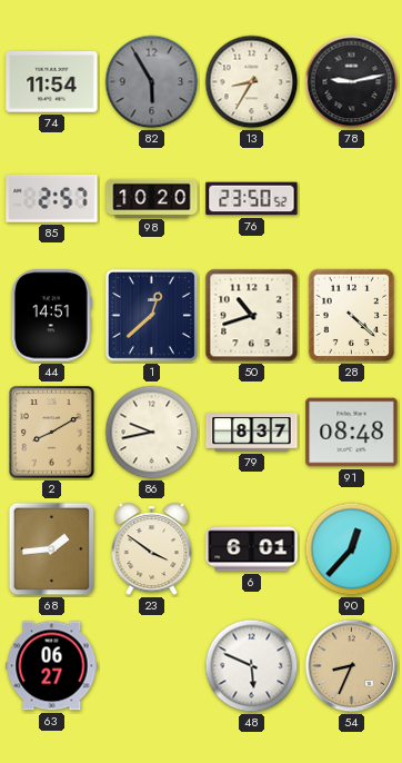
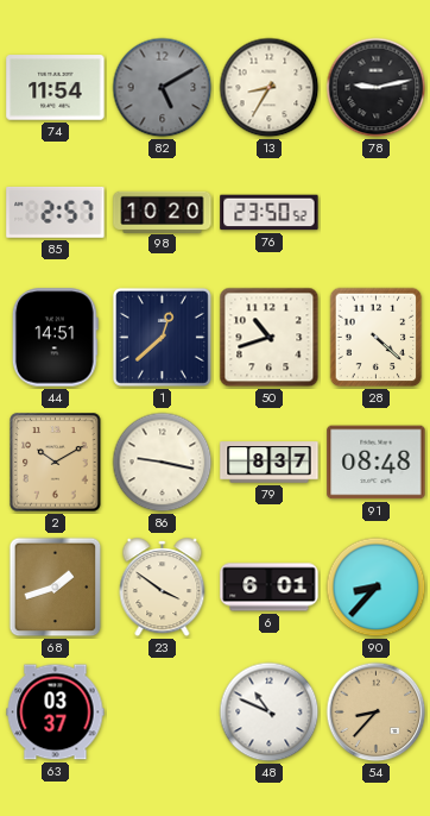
82: 5:55 -> 5:10 (163, 88)
2: 8:10 -> 10:10 (56, 463)
86: 9:43 -> 9:17 (163, 463)
68: 1:44 -> 1:42 (56, 588)
90: 12:37 -> 8:37 (377, 588)
63: 06:27 -> 03:37 (56, 713)
48: 5:49 -> 10:49 (270, 713)
54: 8:34 -> 8:37 (377, 713)
